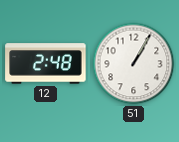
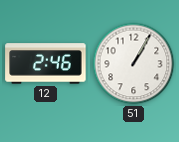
12: 2:48 -> 2:46 (46, 64)
